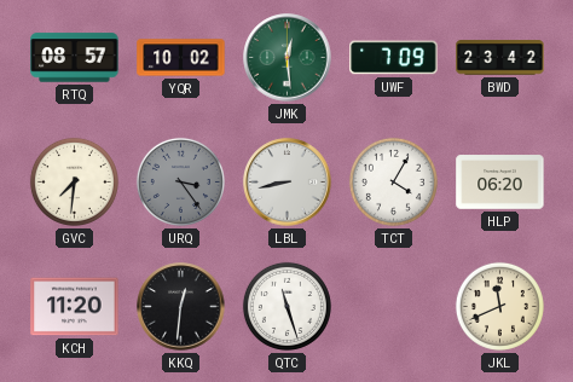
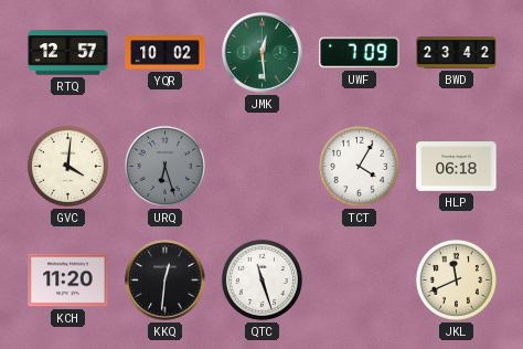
RTQ: 08:57 -> 12:57 (68, 53)
GVC: 7:31 -> 4:01 (67, 166)
URQ: 3:24 -> 6:27 (164, 166)
LBL: 8:43 -> none (288, 183)
HLP: 06:20 -> 06:18 (457, 167)
